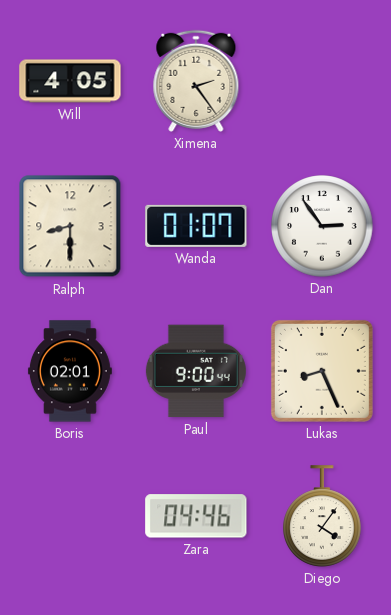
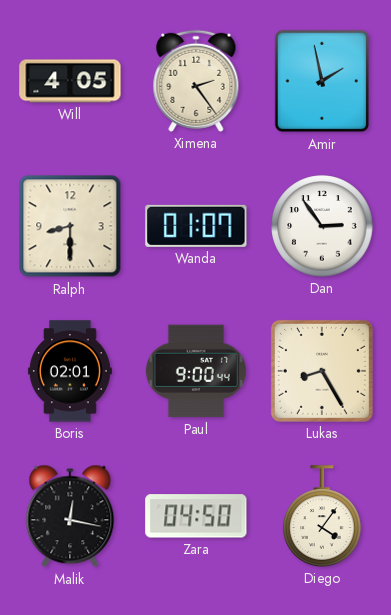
Amir: none -> 1:58 (322, 81)
Lukas: 8:26 -> 8:25 (322, 371)
Malik: none -> 12:17 (70, 516)
Zara: 04:46 -> 04:50 (196, 516)
